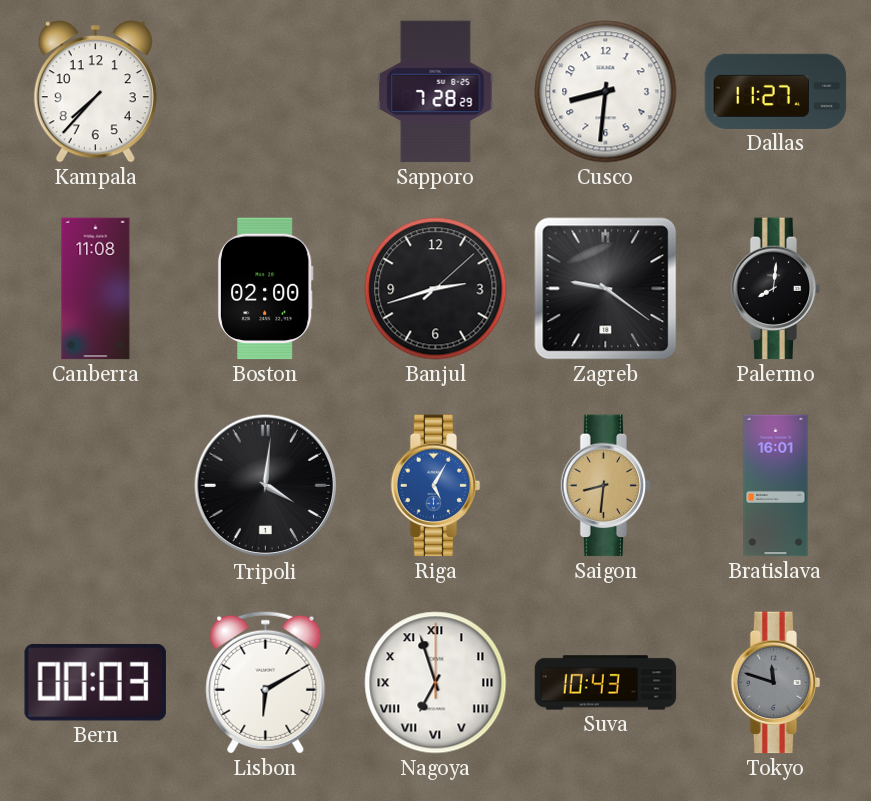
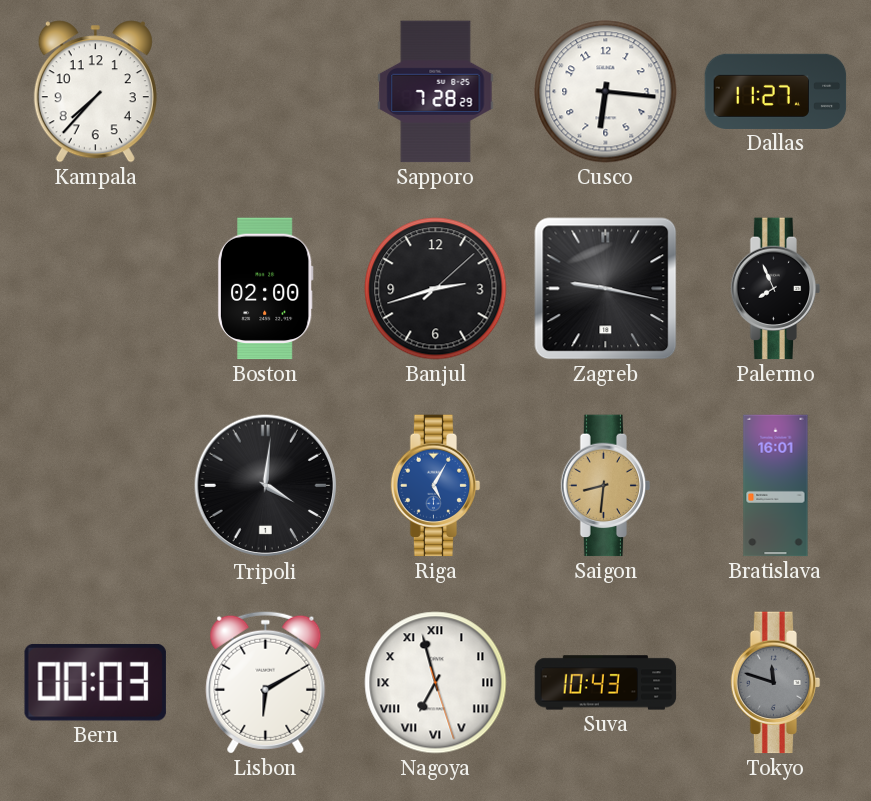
Cusco: 8:31 -> 6:16 (606, 92)
Canberra: 11:08 -> none (96, 289)
Zagreb: 9:21 -> 9:17 (606, 289)
Palermo: 8:01 -> 7:56 (776, 289)
Nagoya: 6:57:00 -> 6:57:27 (436, 683)
